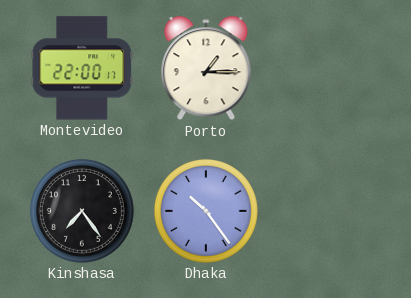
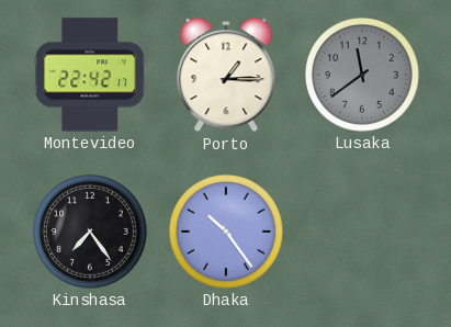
Montevideo: 22:00 -> 22:42 (90, 75)
Lusaka: none -> 11:39 (362, 75)
